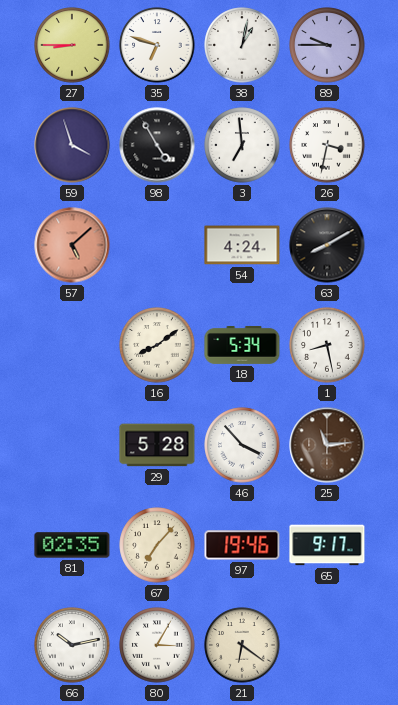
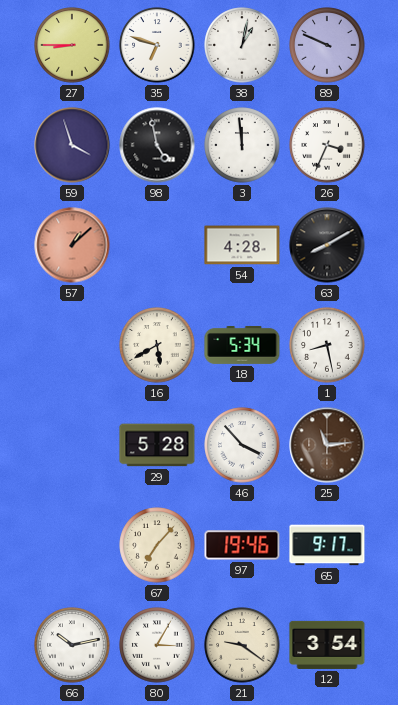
89: 9:45 -> 9:49 (327, 45)
98: 4:55 -> 4:58 (157, 145)
3: 6:59 -> 11:59 (242, 145)
26: 3:32 -> 3:34 (327, 145)
57: 5:08 -> 1:08 (72, 245)
54: 4:24 -> 4:28 (242, 245)
16: 8:09 -> 5:40 (157, 345)
81: 02:35 -> none (72, 545)
21: 6:21 -> 9:21 (242, 645)
12: none -> 3:54 (327, 645)
